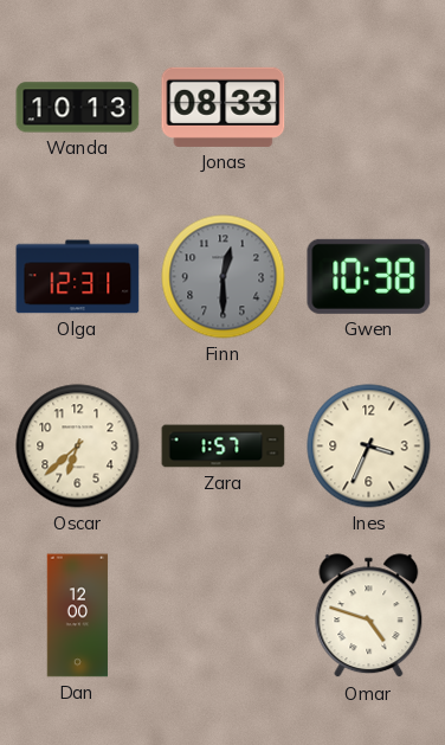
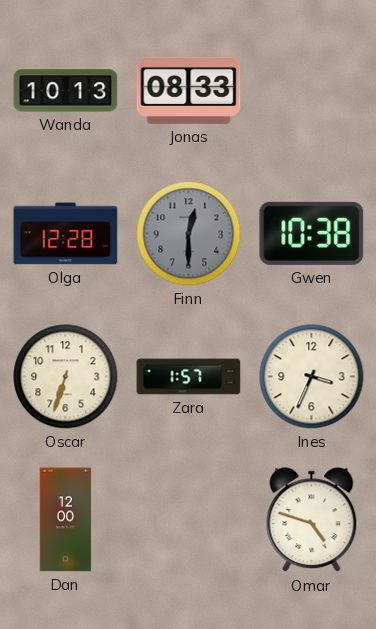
Olga: 12:31 -> 12:28 (66, 234)
Oscar: 6:38 -> 6:33 (66, 377)
